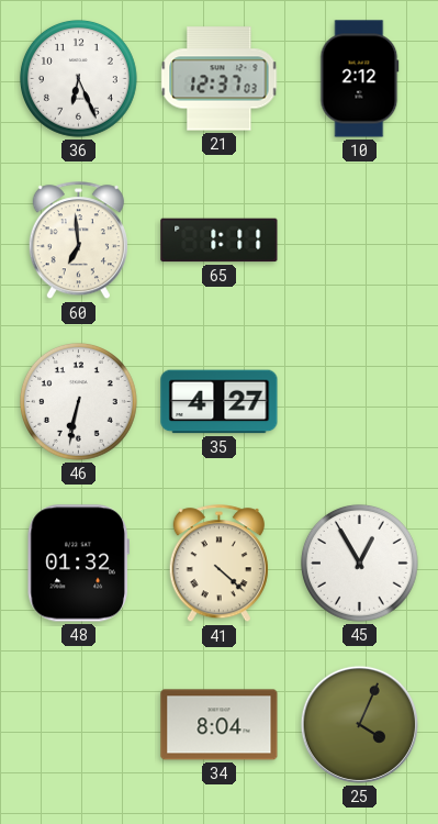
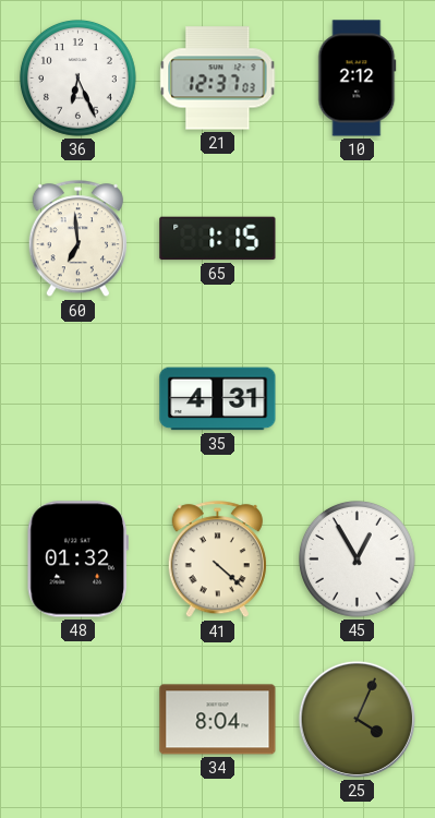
65: 1:11 -> 1:15 (218, 239)
46: 6:32 -> none (79, 402)
35: 4:27 -> 4:31 (218, 399)
